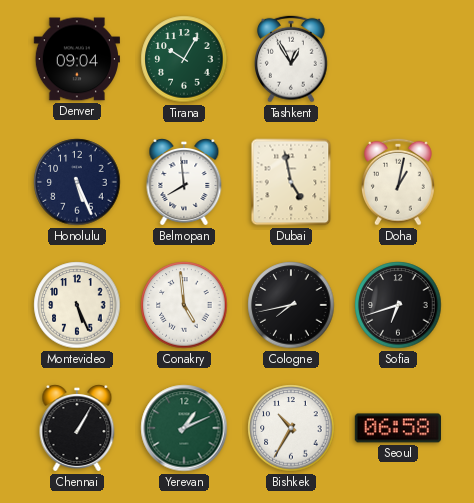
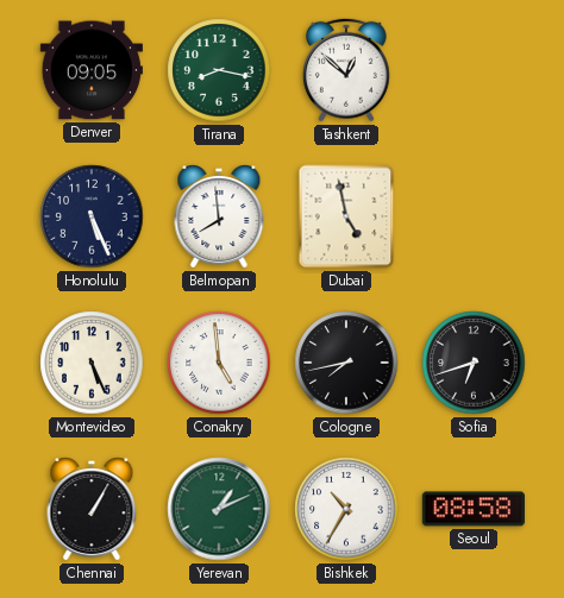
Denver: 09:04 -> 09:05 (90, 70)
Tirana: 10:05 -> 8:17 (219, 70)
Tashkent: 12:55 -> 12:52 (346, 70)
Doha: 1:02 -> none (398, 182)
Seoul: 06:58 -> 08:58 (472, 509)
